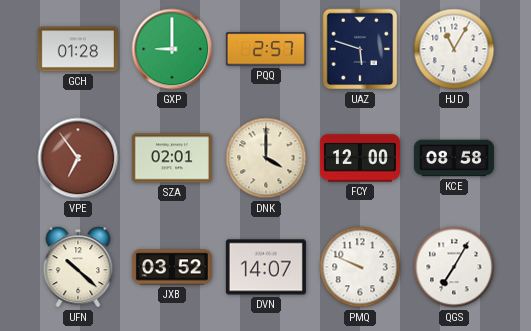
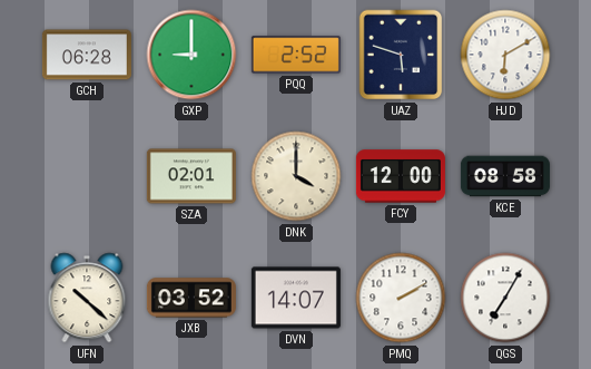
GCH: 01:28 -> 06:28 (87, 55)
PQQ: 2:57 -> 2:52 (296, 55)
HJD: 11:05 -> 6:10 (505, 55)
VPE: 6:54 -> none (78, 158)
PMQ: 9:49 -> 2:10 (401, 298)
